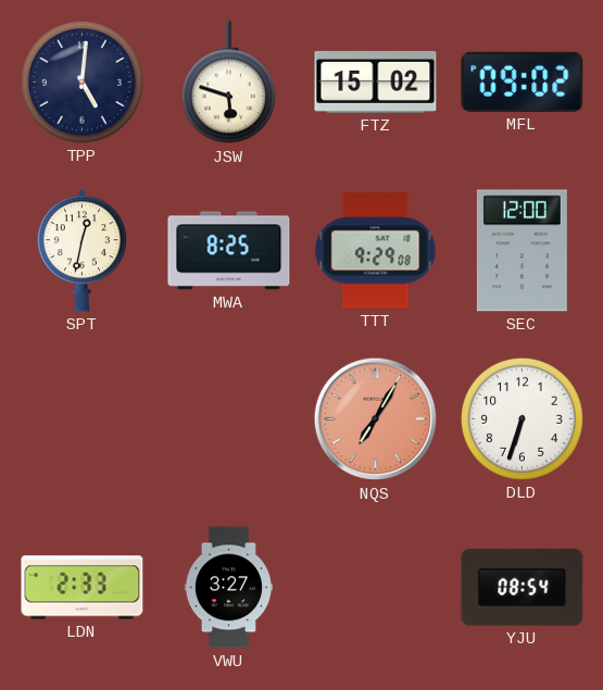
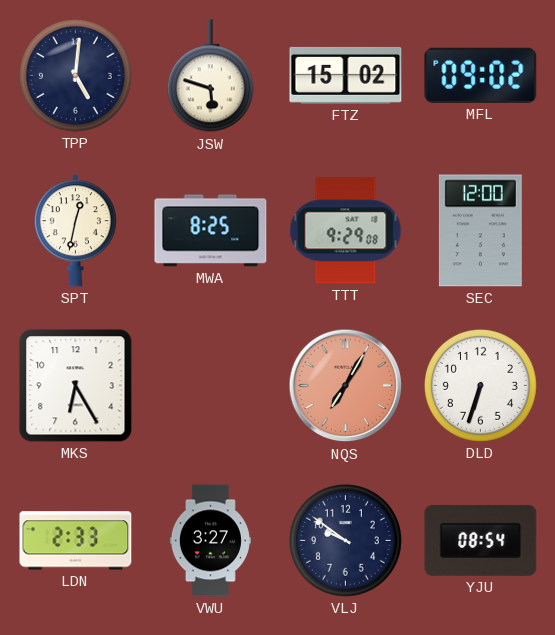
MKS: none -> 6:25 (76, 386)
VLJ: none -> 9:51 (345, 540)
